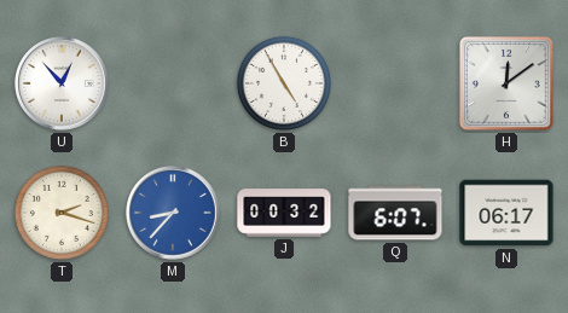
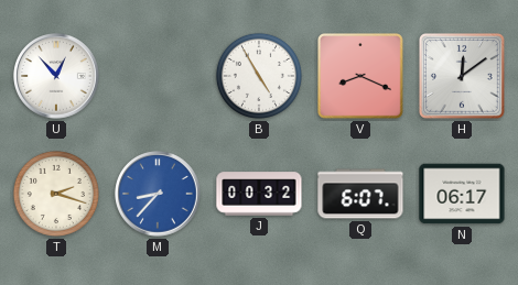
V: none -> 8:19 (361, 77)
